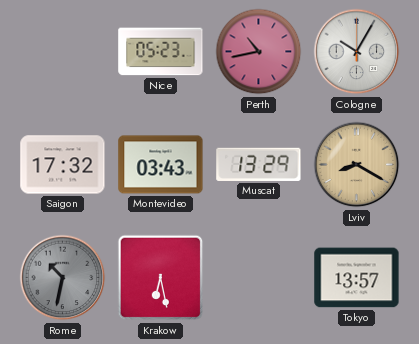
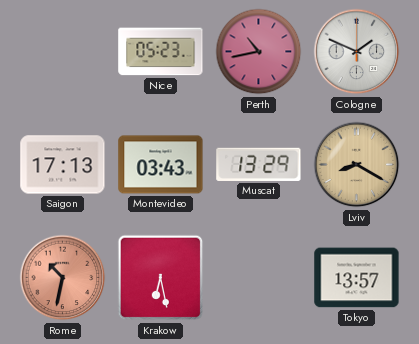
Cologne: 10:05 -> 1:49 (357, 52)
Saigon: 17:32 -> 17:13 (63, 165)
Rome dial: grey -> salmon (63, 278)
